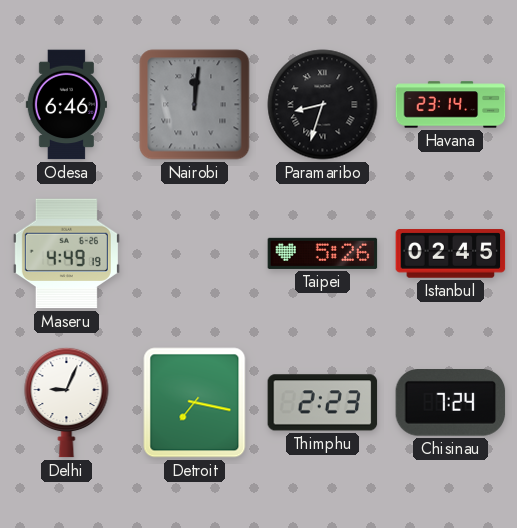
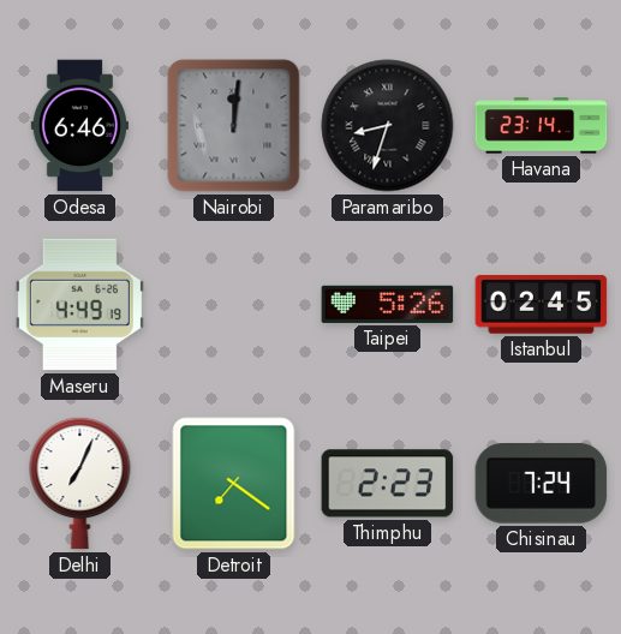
Delhi: 9:04 -> 7:04 (80, 483)
Detroit: 7:17 -> 7:21 (234, 484)
